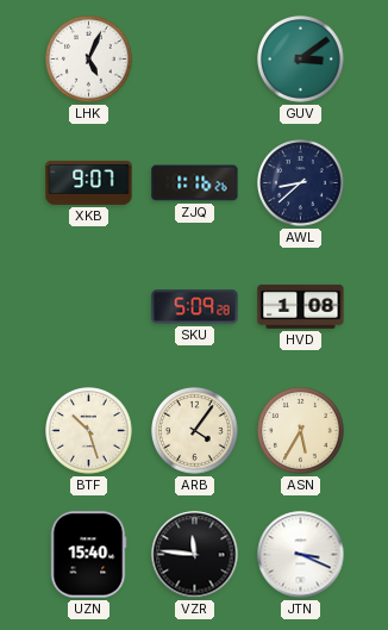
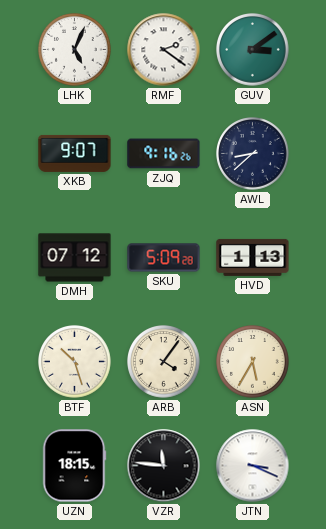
RMF: none -> 2:21 (164, 50)
ZJQ: 1:16 -> 9:16 (164, 154)
DMH: none -> 07:12 (75, 258)
HVD: 1:08 -> 1:13 (253, 257)
UZN: 15:40 -> 18:15 (74, 466)
